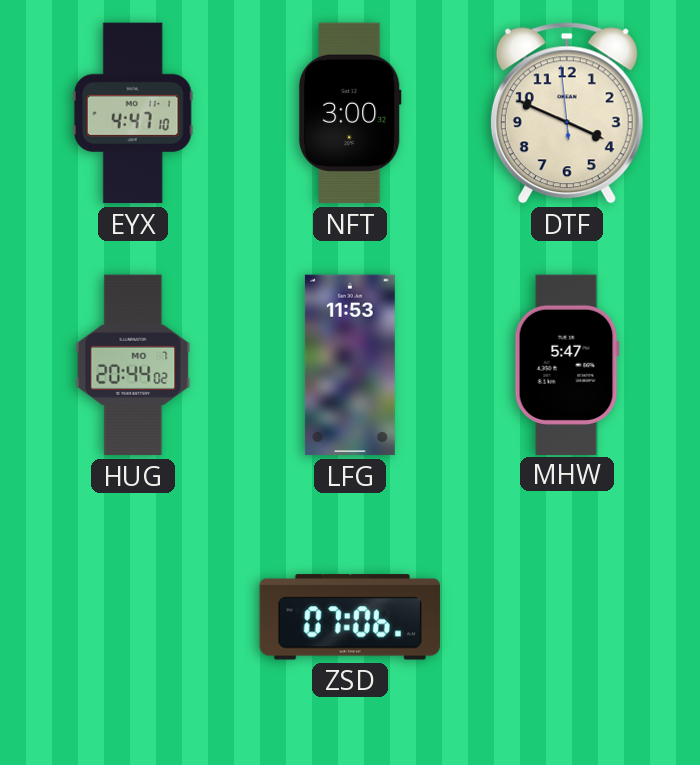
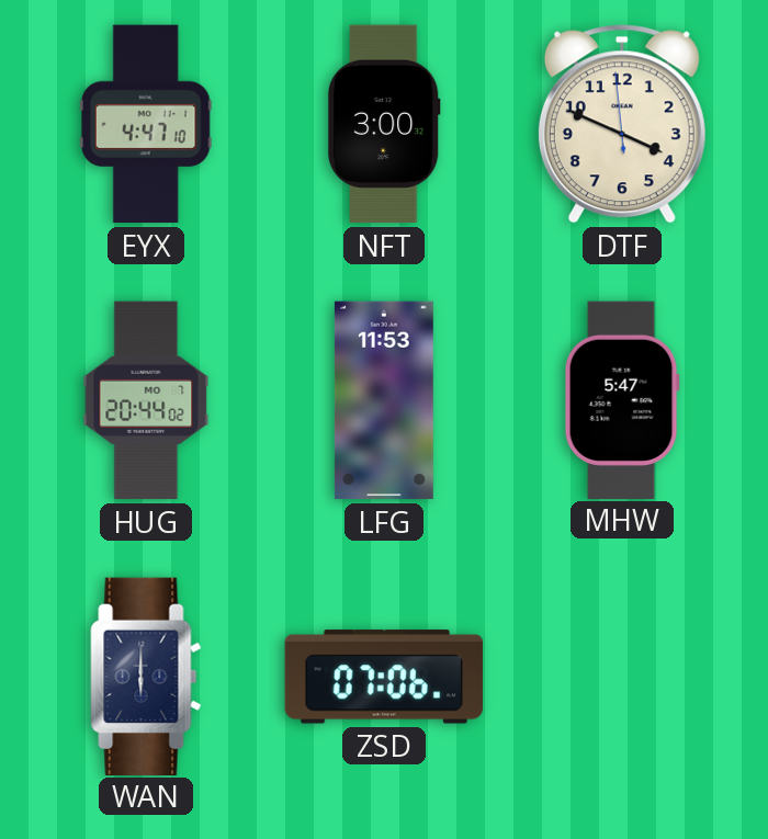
WAN: none -> 6:00 (146, 676)
